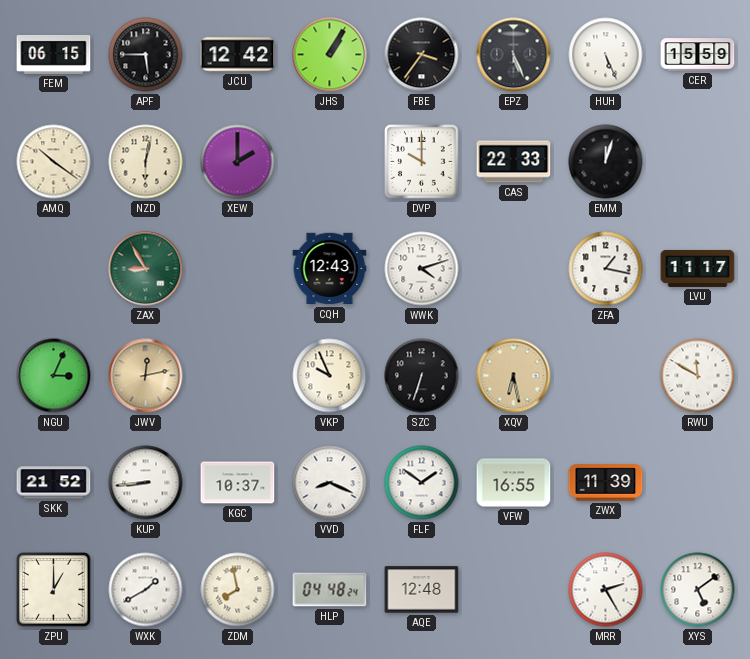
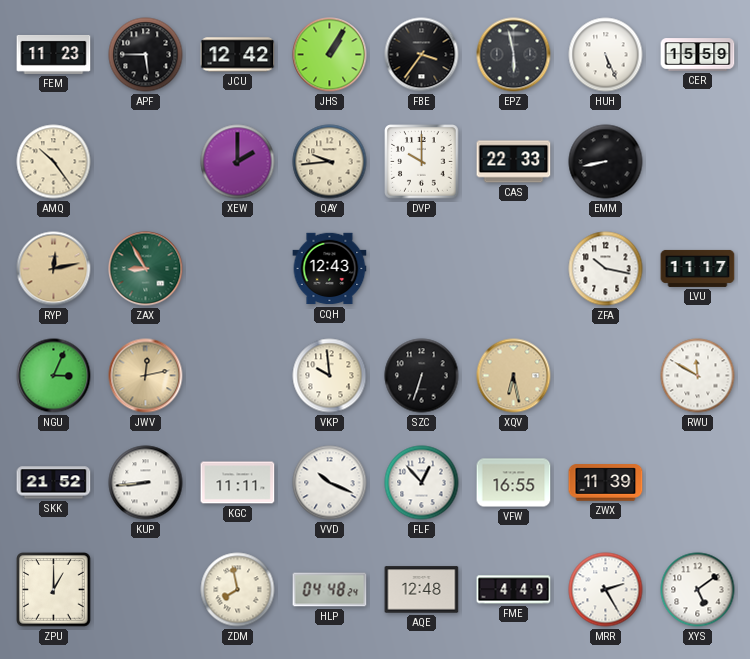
FEM: 06:15 -> 11:23 (54, 54)
EPZ: 5:26 -> 5:58 (514, 55)
AMQ: 10:21 -> 10:24 (54, 162)
NZD: 6:02 -> none (146, 162)
QAY: none -> 9:44 (330, 162)
EMM: 12:03 -> 8:43 (606, 162)
RYP: none -> 12:13 (54, 269)
WWK: 4:12 -> none (422, 269)
ZFA: 1:17 -> 10:17 (606, 269)
VKP: 9:56 -> 9:59 (330, 376)
KGC: 10:37 -> 11:11 (238, 483)
VVD: 8:19 -> 10:19 (330, 483)
FLF: 1:51 -> 12:53 (422, 483)
WXK: 1:40 -> none (146, 590)
FME: none -> 4:49 (514, 590)
